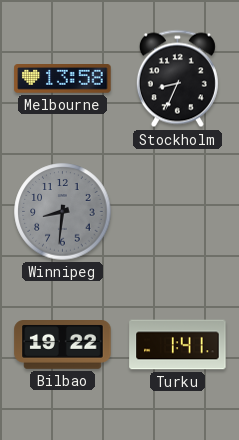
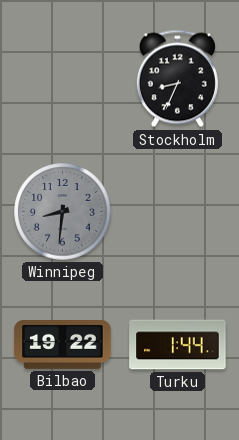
Melbourne: 13:58 -> none (63, 79)
Turku: 1:41 -> 1:44 (178, 345)
